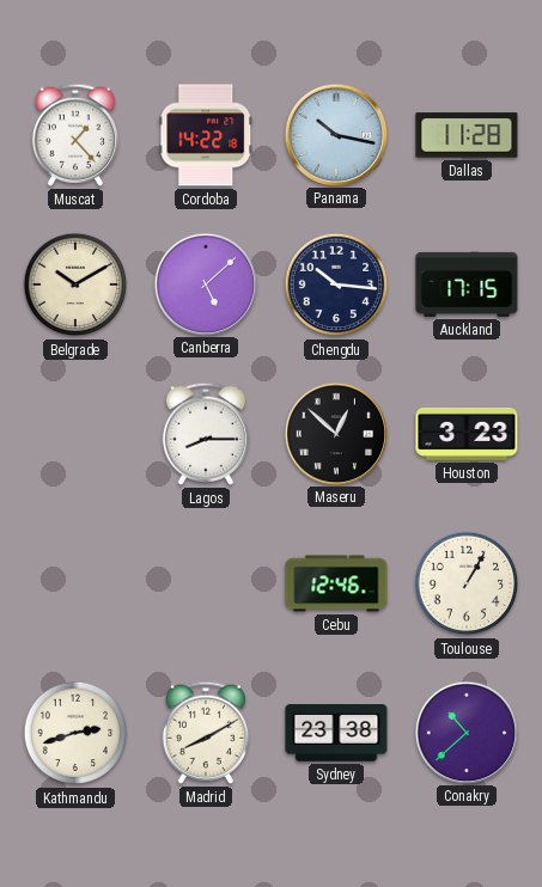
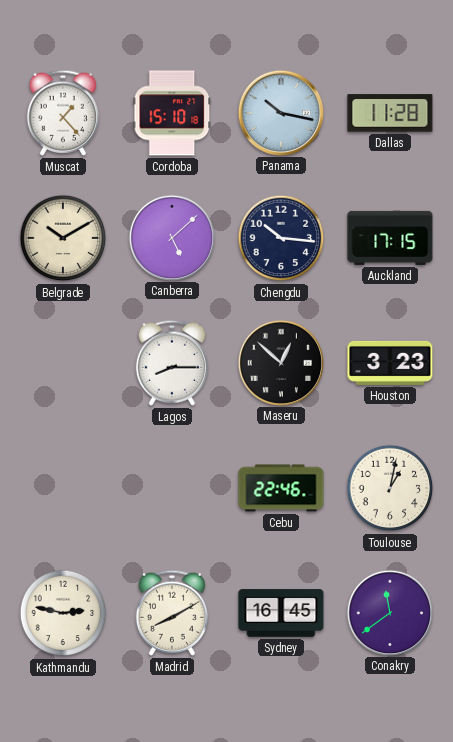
Cordoba: 14:22 -> 15:10 (172, 113)
Cebu: 12:46 -> 22:46 (281, 488)
Toulouse: 1:05 -> 1:02 (390, 488)
Kathmandu: 2:42 -> 2:47 (63, 613)
Sydney: 23:38 -> 16:45 (281, 613)
Conakry: 10:38 -> 11:39 (389, 612)
